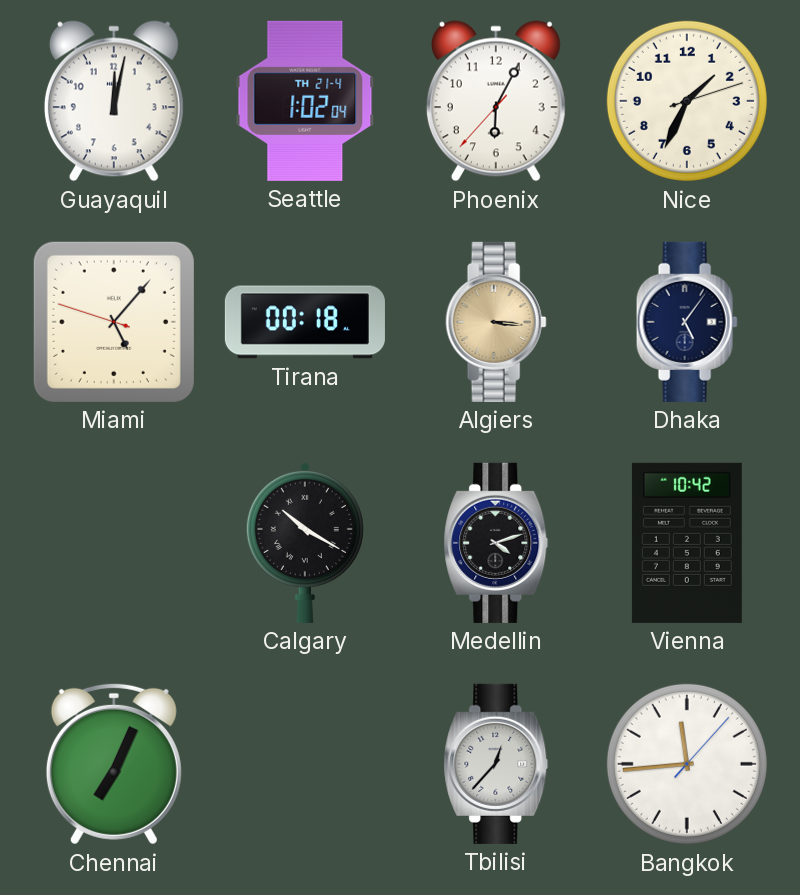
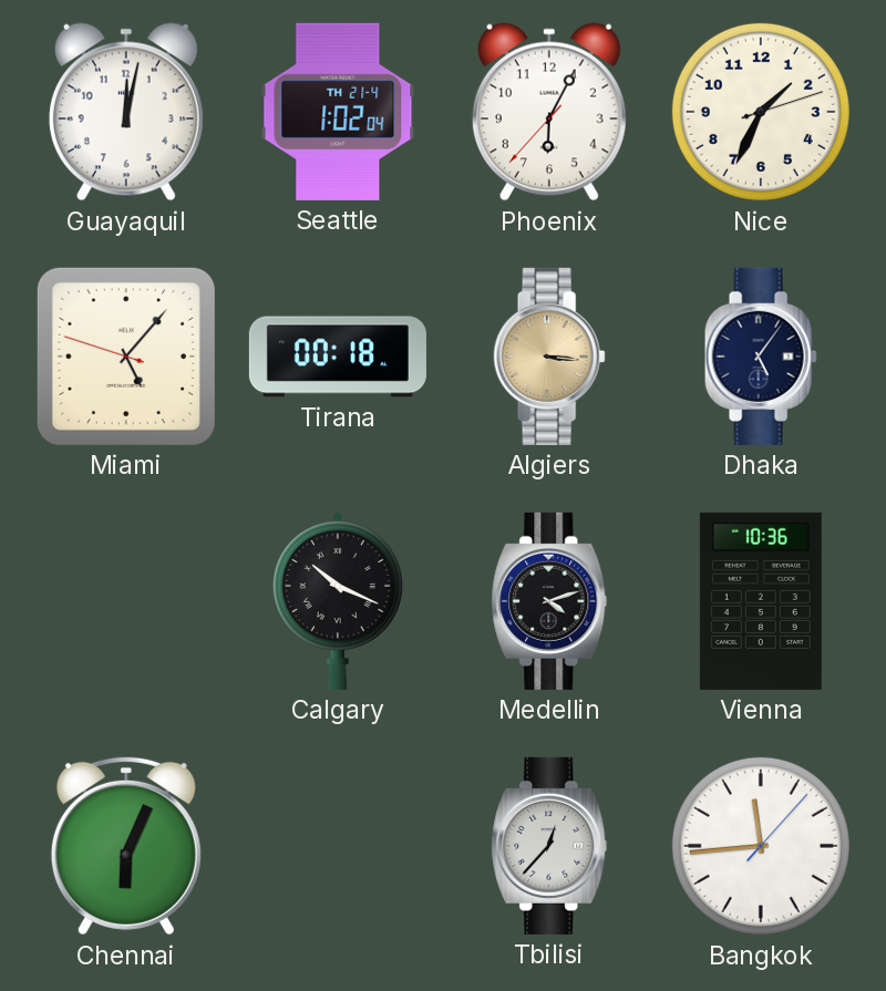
Calgary: 10:20 -> 10:19 (338, 600)
Vienna: 10:42 -> 10:36 (761, 601)
Chennai: 7:04 -> 6:04 (126, 846)
